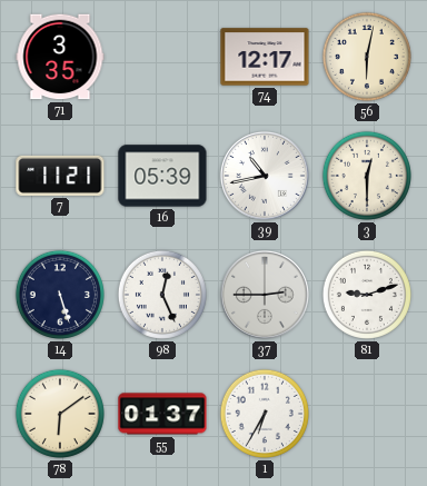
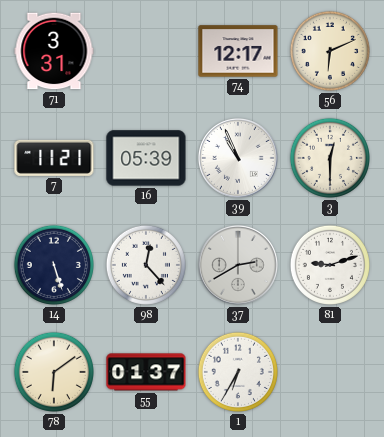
71: 3:35 -> 3:31 (54, 51)
56: 6:02 -> 6:11 (330, 51)
39: 10:43 -> 10:56 (238, 158)
98: 12:26 -> 12:23 (146, 265)
37: 2:45 -> 2:40 (238, 265)
